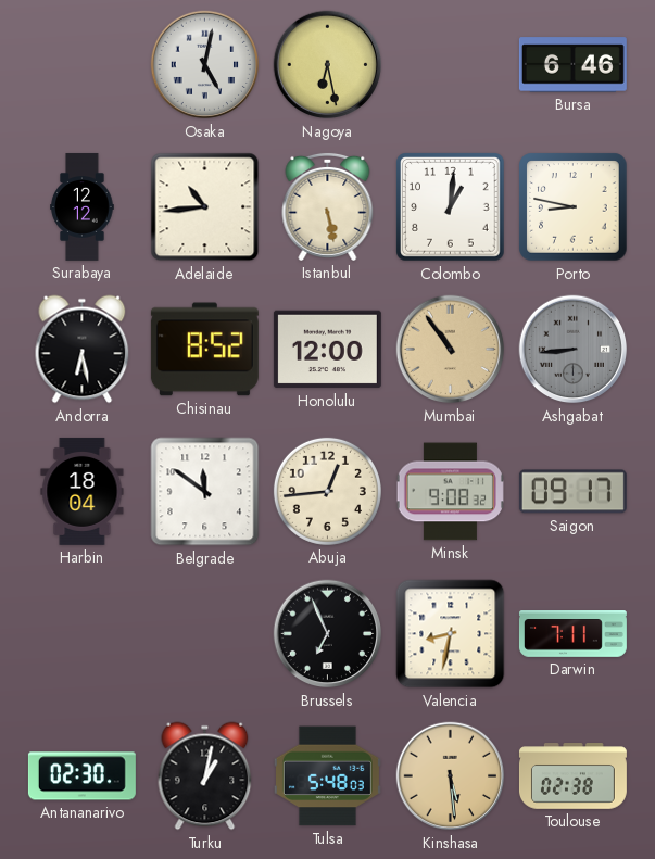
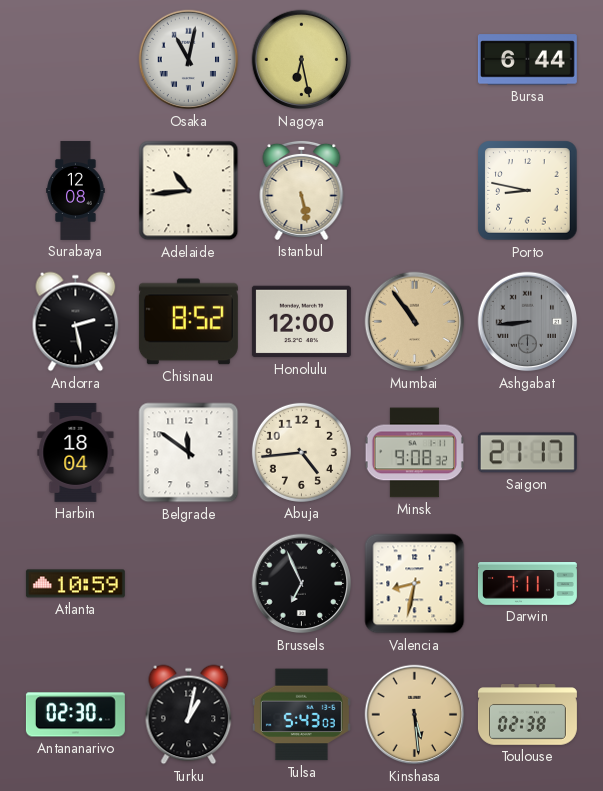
Osaka: 5:02 -> 11:02 (189, 60)
Bursa: 6:46 -> 6:44 (527, 60)
Surabaya: 12:12 -> 12:08 (76, 190)
Colombo: 1:01 -> none (451, 207)
Andorra: 6:28 -> 2:28 (76, 322)
Abuja: 12:44 -> 4:44 (301, 452)
Saigon: 09:17 -> 21:17 (527, 453)
Atlanta: none -> 10:59 (75, 584)
Tulsa: 5:48 -> 5:43 (301, 715)
